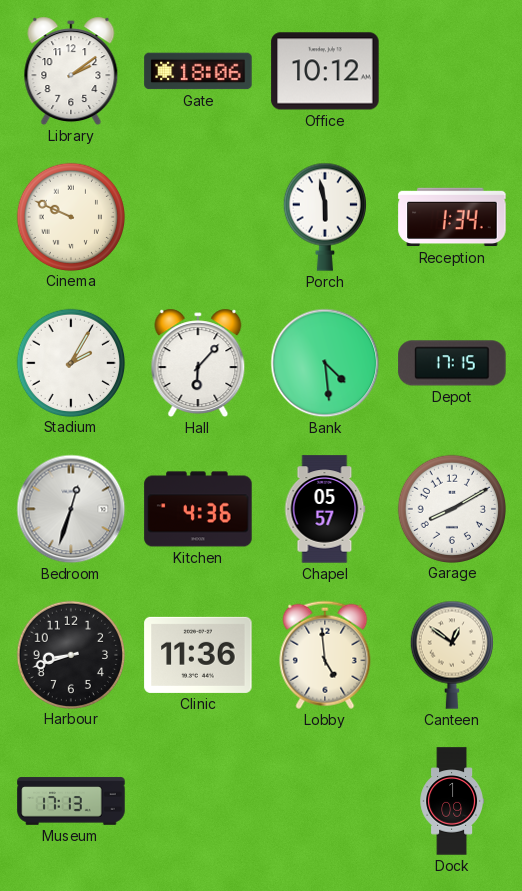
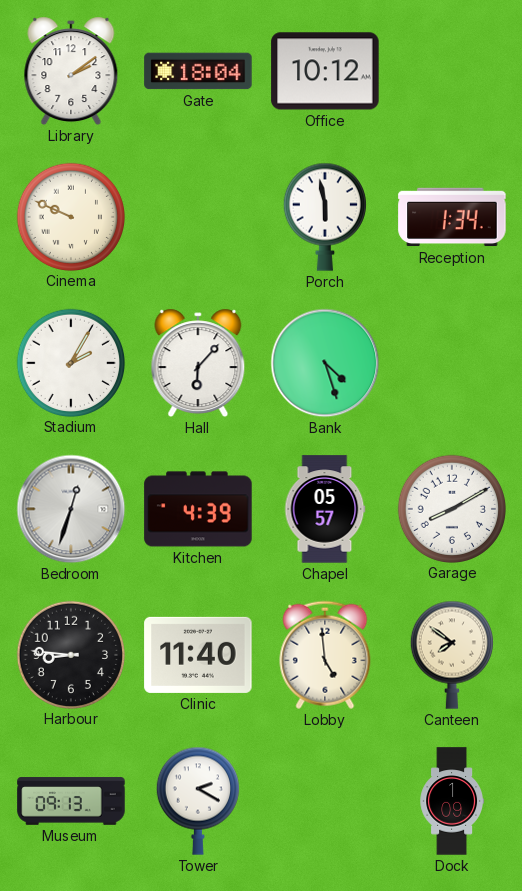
Gate: 18:06 -> 18:04 (198, 71)
Bank: 4:29 -> 4:27 (325, 363)
Depot: 17:15 -> none (452, 363)
Kitchen: 4:36 -> 4:39 (198, 509)
Harbour: 8:42 -> 8:46 (70, 654)
Clinic: 11:36 -> 11:40 (198, 655)
Canteen: 12:51 -> 7:51 (452, 655)
Museum: 17:13 -> 09:13 (71, 801)
Tower: none -> 2:20 (198, 801)
